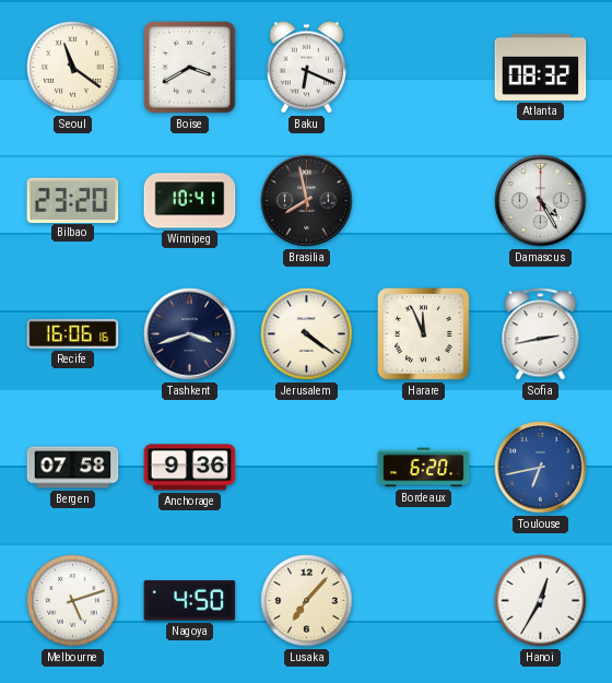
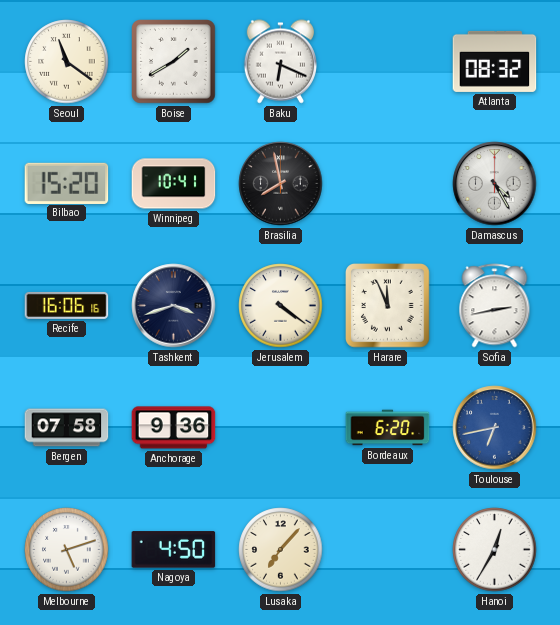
Boise: 3:40 -> 1:40 (174, 62)
Bilbao: 23:20 -> 15:20 (67, 183)
